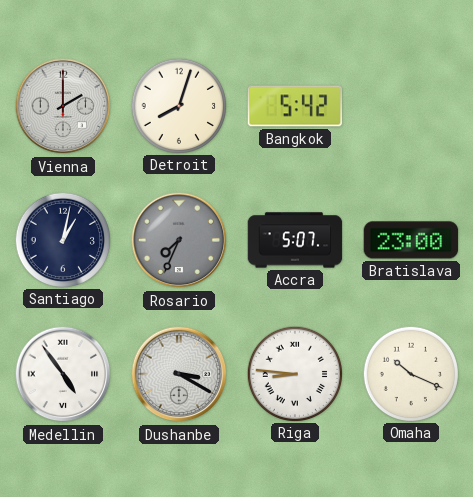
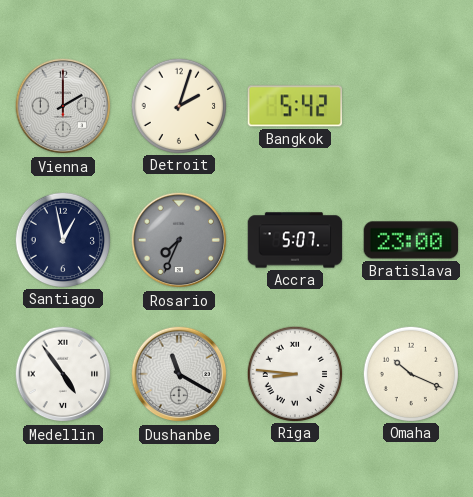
Detroit: 8:03 -> 2:03 (178, 105)
Santiago: 1:02 -> 12:58 (62, 239)
Dushanbe: 3:20 -> 11:20 (179, 374)
